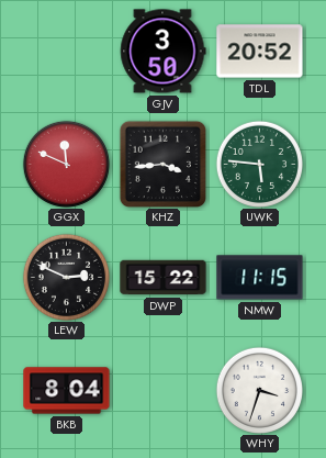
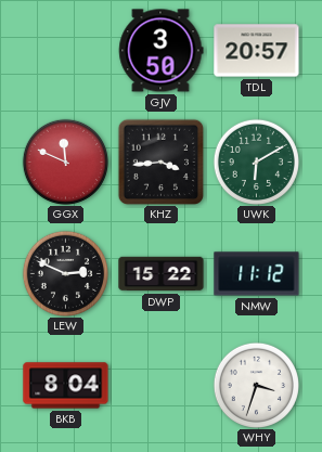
TDL: 20:52 -> 20:57 (257, 51)
UWK: 5:46 -> 6:10 (256, 162)
NMW: 11:15 -> 11:12 (257, 274)
